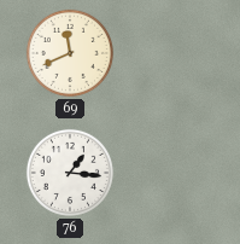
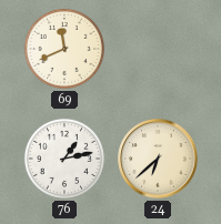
76: 1:16 -> 1:13 (64, 159)
24: none -> 6:38 (158, 159)
